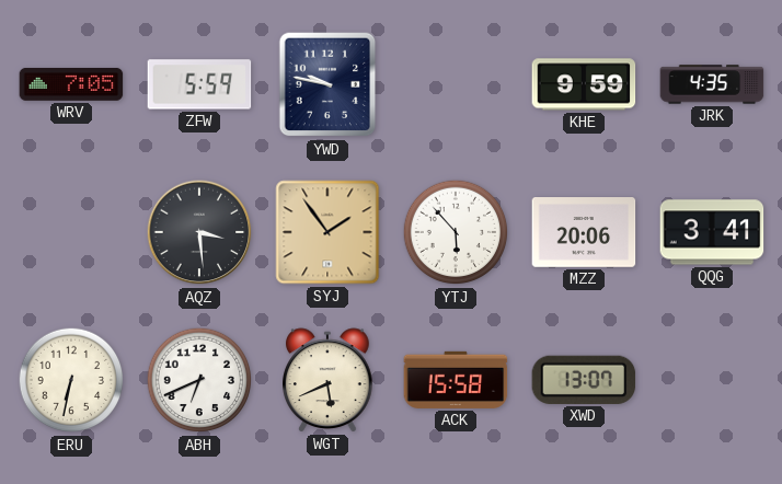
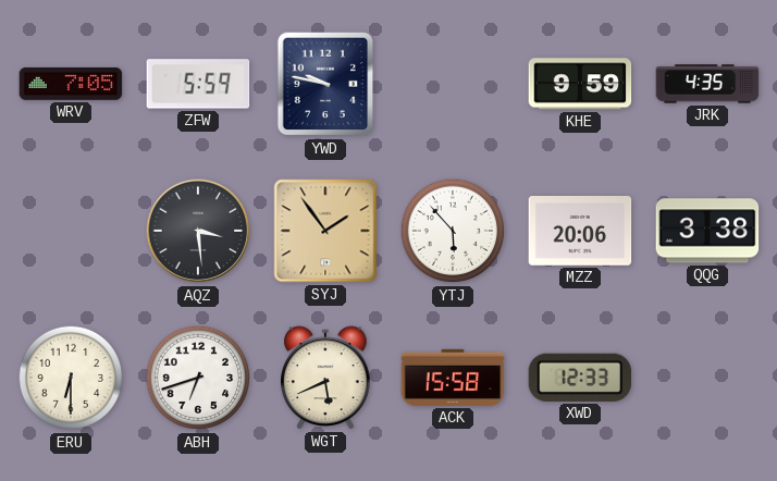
QQG: 3:41 -> 3:38 (707, 231)
ERU: 6:32 -> 6:30 (71, 378)
ABH: 6:41 -> 6:42 (198, 378)
XWD: 13:07 -> 12:33 (580, 378)
